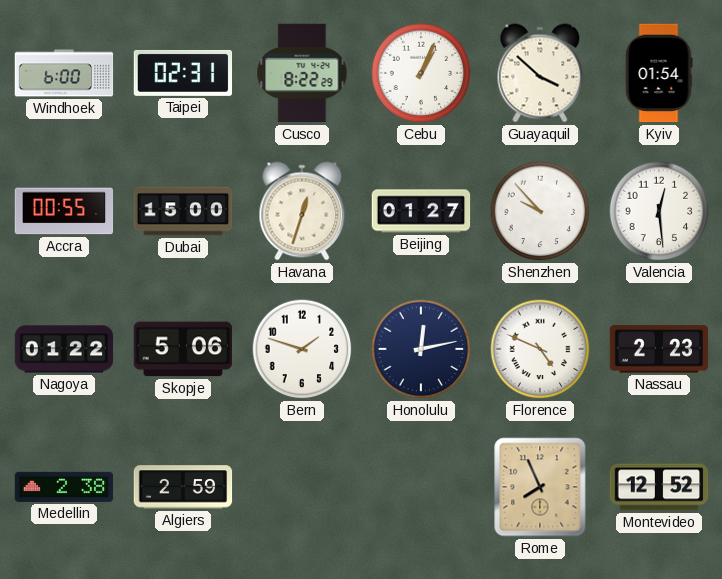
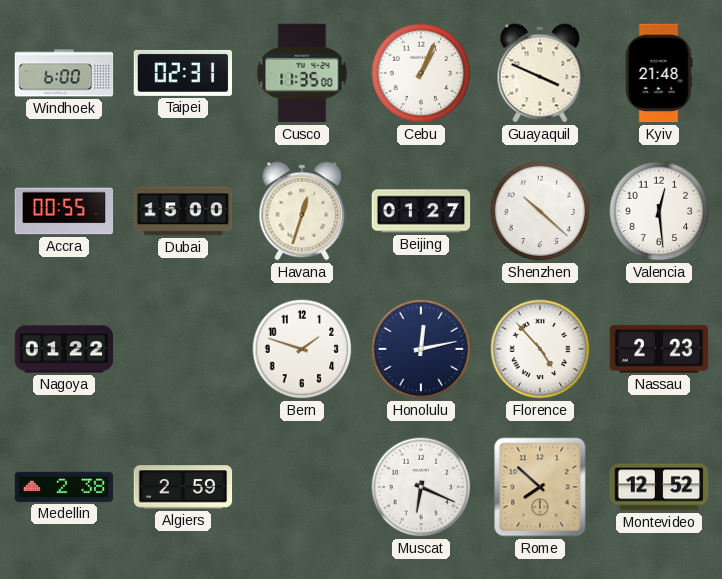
Cusco: 8:22 -> 11:35 (302, 73)
Guayaquil: 3:52 -> 3:49 (540, 73)
Kyiv: 01:54 -> 21:48 (659, 73)
Shenzhen: 9:53 -> 10:22 (540, 211)
Skopje: 5:06 -> none (183, 349)
Florence: 4:49 -> 4:53 (540, 349)
Muscat: none -> 6:19 (421, 487)
Rome: 7:56 -> 7:52 (540, 487)
